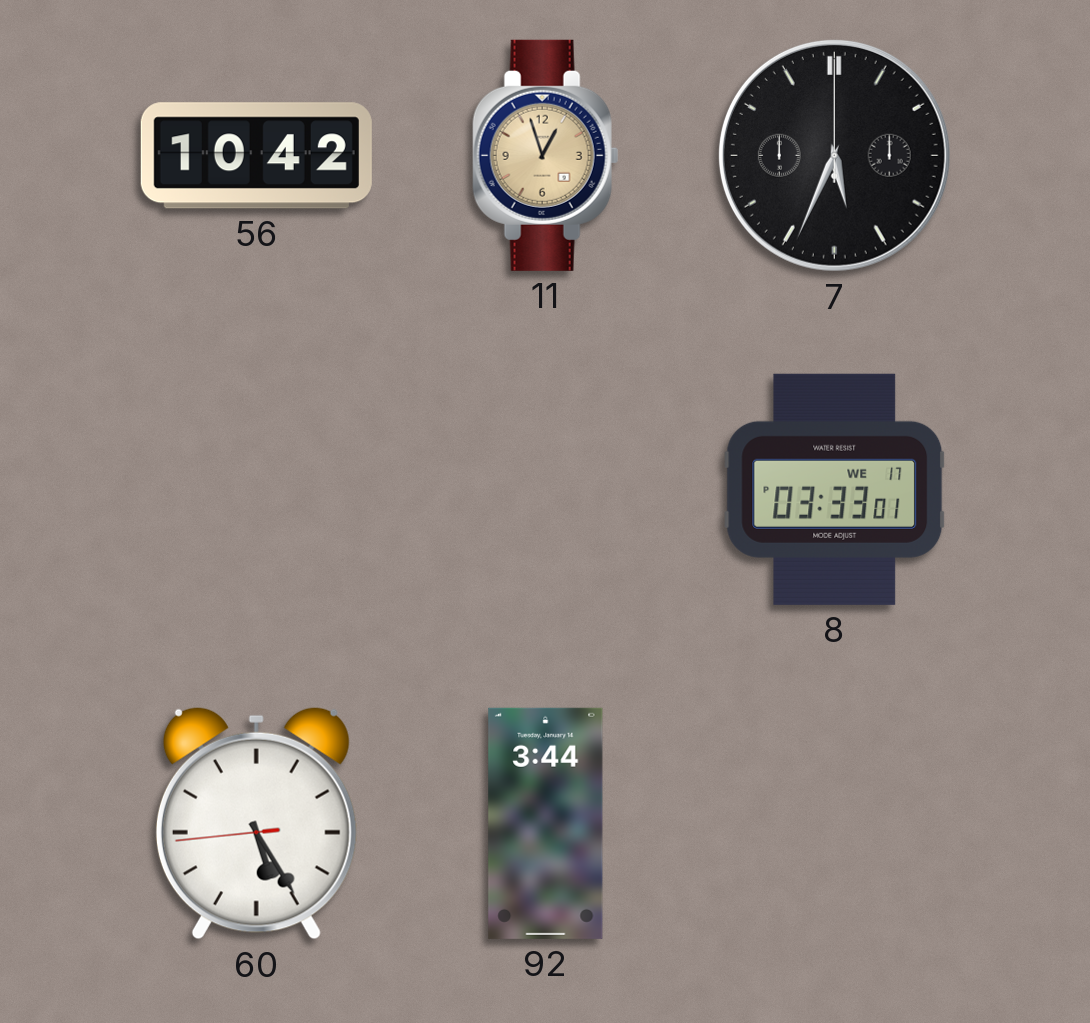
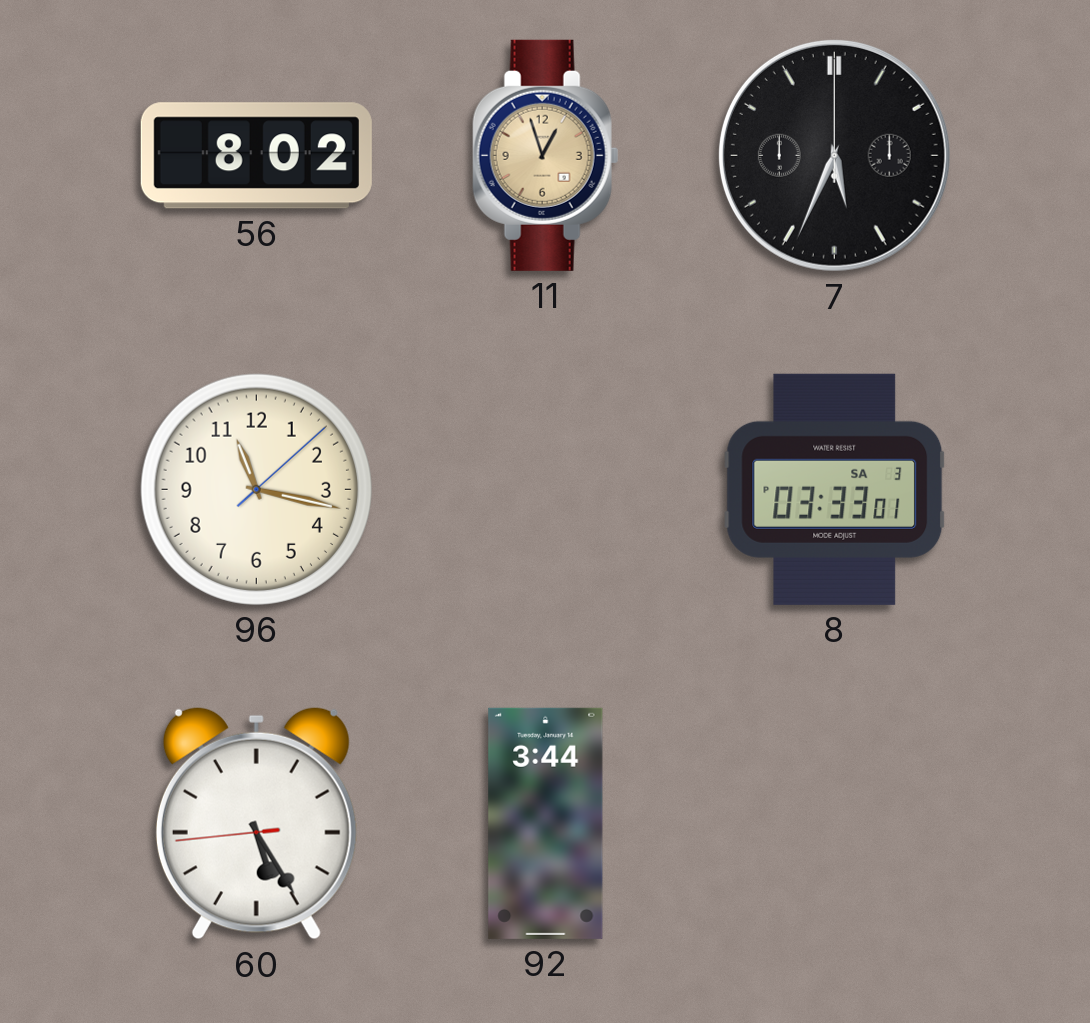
56: 10:42 -> 8:02 (256, 156)
96: none -> 11:17 (256, 489)
8 date: WE 17 -> SA 3 (835, 489)
